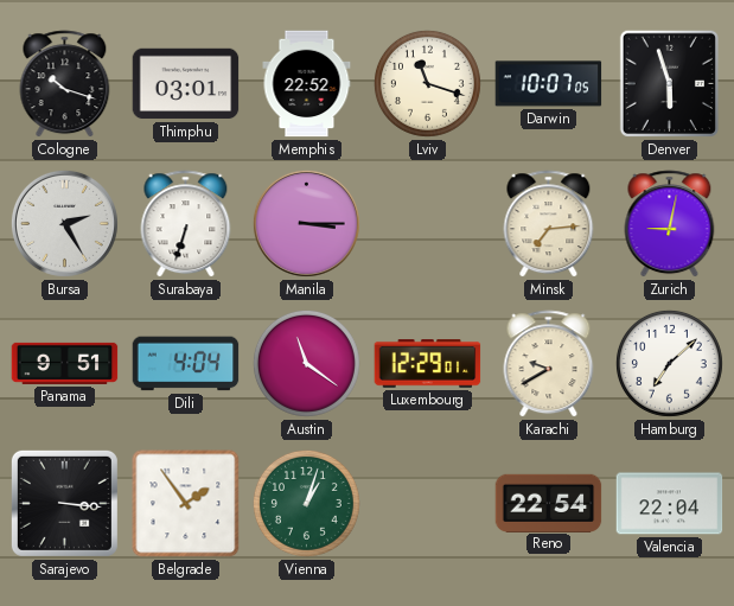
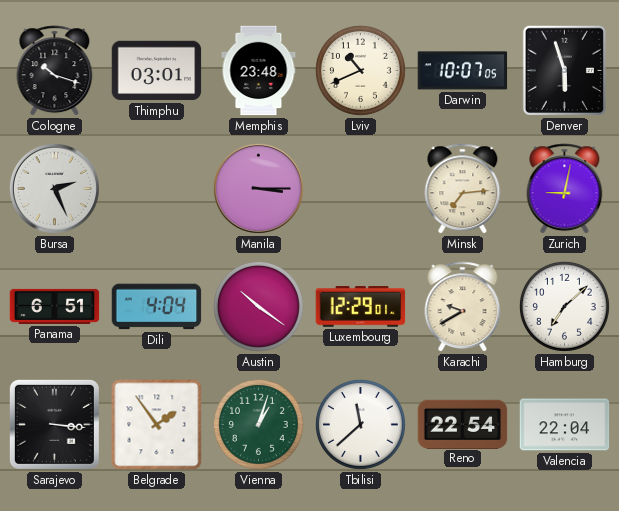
Memphis: 22:52 -> 23:48 (259, 71)
Lviv: 11:18 -> 10:41 (360, 70)
Bursa: 2:25 -> 2:26 (54, 188)
Surabaya: 6:33 -> none (186, 224)
Panama: 9:51 -> 6:51 (55, 306)
Austin: 11:21 -> 10:21 (258, 306)
Tbilisi: none -> 11:38 (360, 424)
